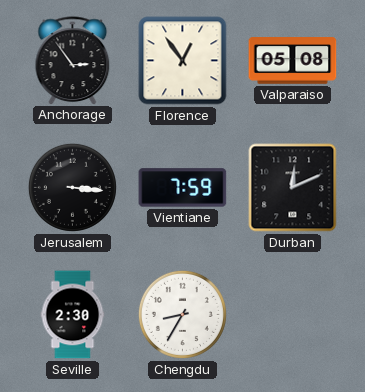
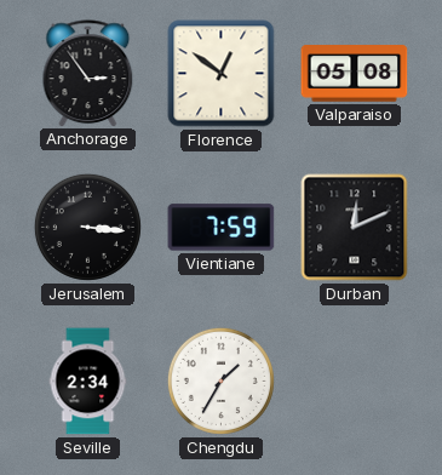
Florence: 12:54 -> 12:51 (222, 74)
Seville: 2:30 -> 2:34 (88, 382)
Chengdu: 8:35 -> 1:35 (220, 380)
